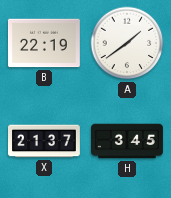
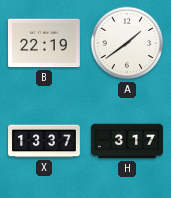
X: 21:37 -> 13:37 (45, 141)
H: 3:45 -> 3:17 (128, 141)
